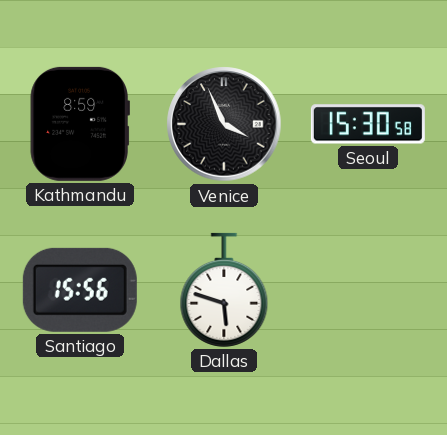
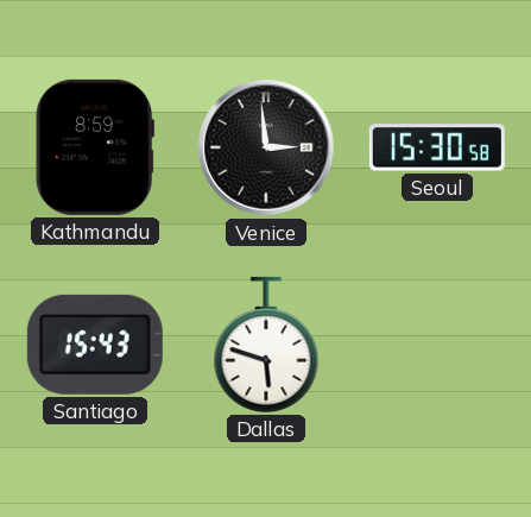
Venice: 3:56 -> 2:59 (266, 147)
Santiago: 15:56 -> 15:43 (95, 345)
